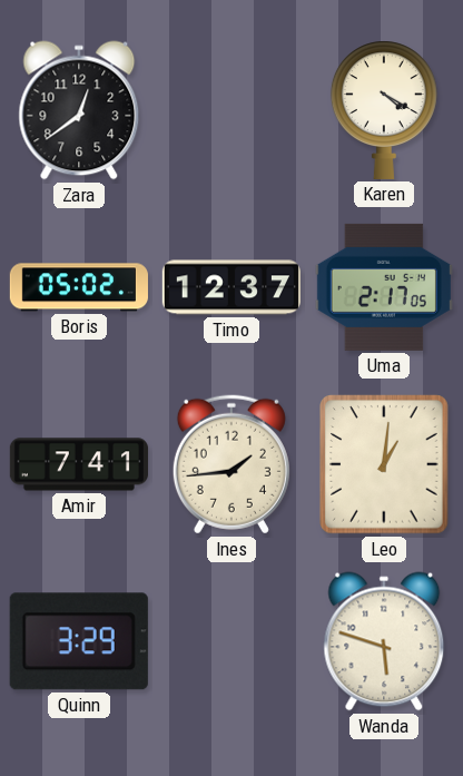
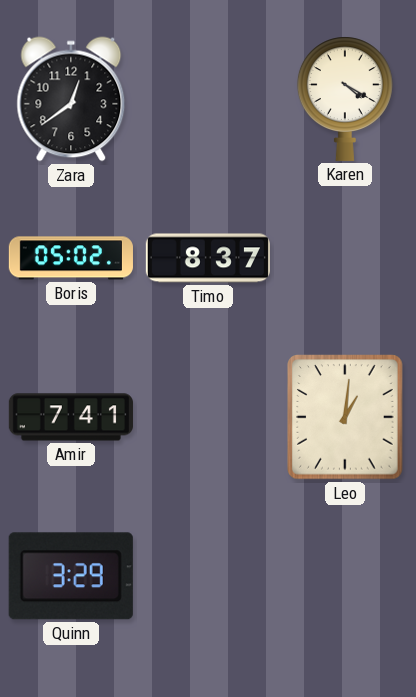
Timo: 12:37 -> 8:37 (208, 258)
Uma: 2:17 -> none (384, 287)
Ines: 1:44 -> none (231, 464)
Wanda: 5:48 -> none (384, 641)
